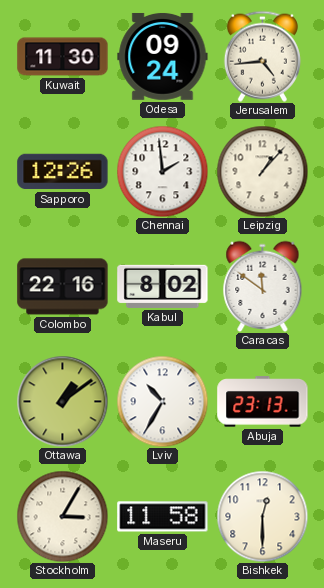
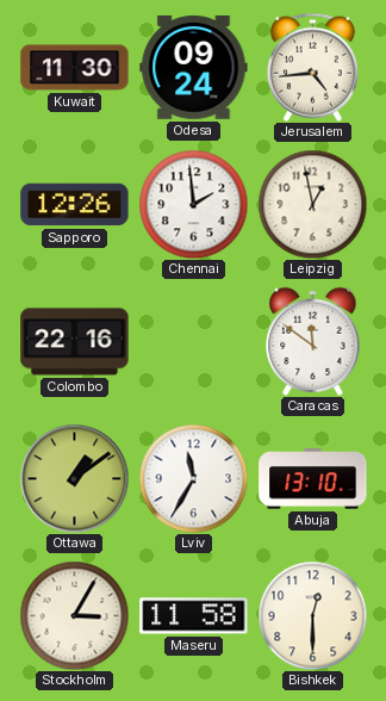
Leipzig: 1:07 -> 12:58 (312, 204)
Kabul: 8:02 -> none (163, 286)
Lviv: 10:35 -> 11:35 (193, 478)
Abuja: 23:13 -> 13:10 (313, 479)
